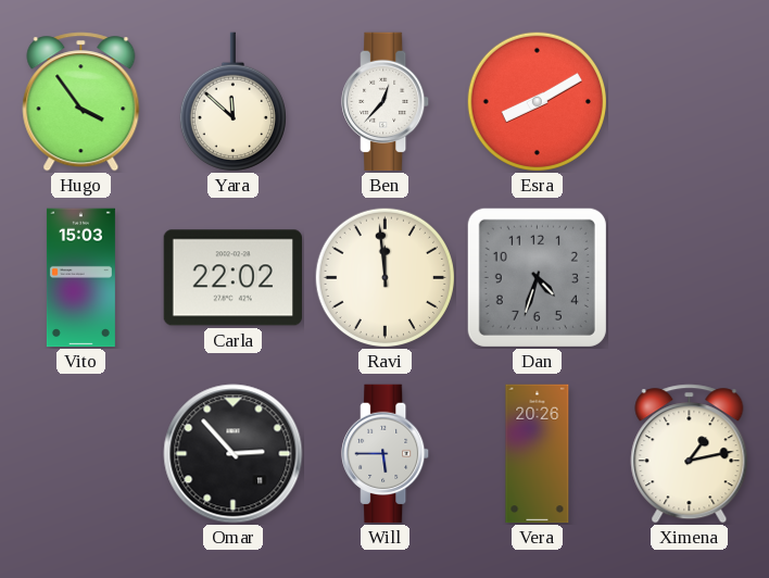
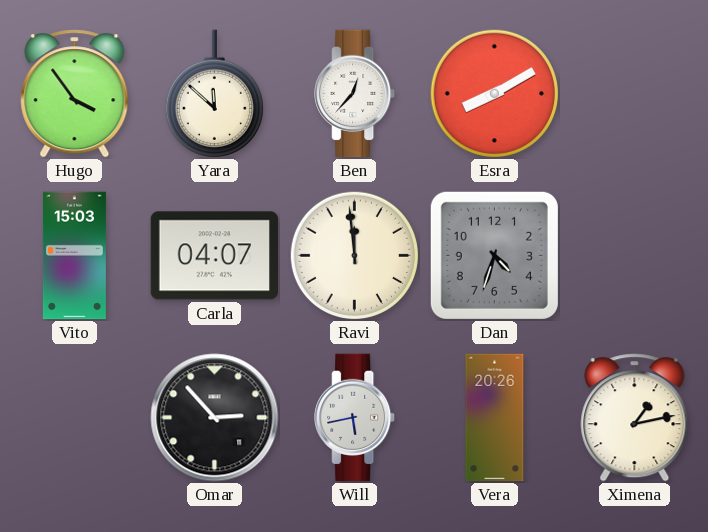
Carla: 22:02 -> 04:07 (214, 256)
Will: 5:45 -> 5:43 (355, 418)
